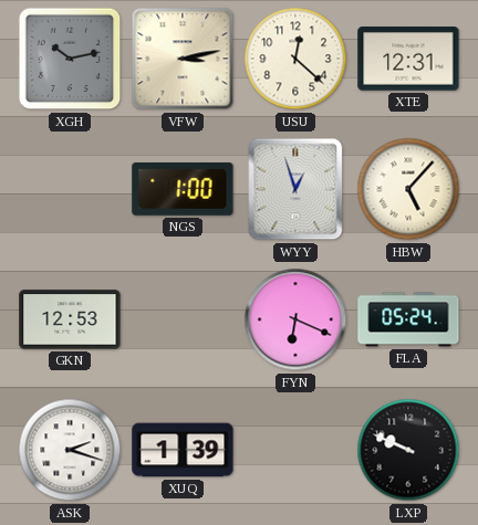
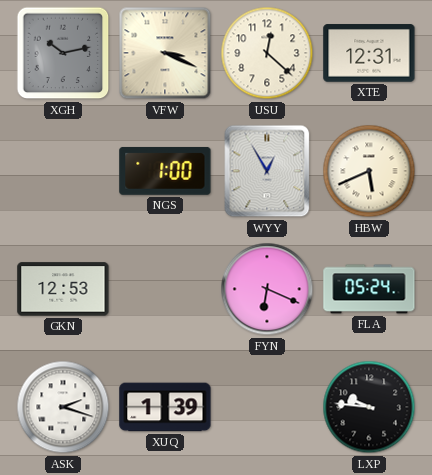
VFW: 3:13 -> 3:19 (165, 53)
WYY: 12:57 -> 12:55 (267, 171)
HBW: 5:07 -> 5:41 (369, 171)
LXP: 9:49 -> 9:46 (369, 407)
